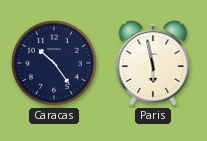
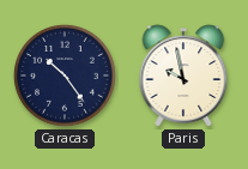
Paris: 5:58 -> 9:58 (183, 76)
